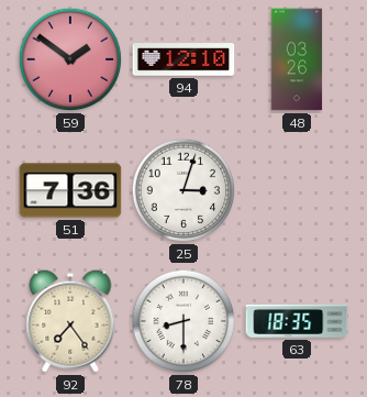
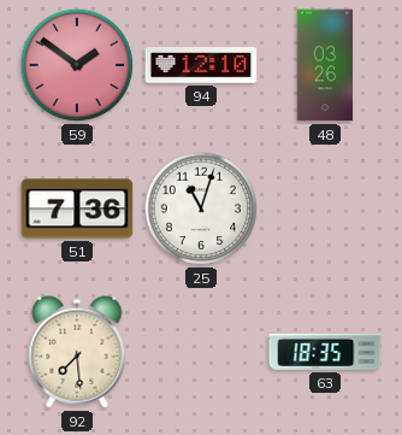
25: 3:03 -> 11:03 (201, 208)
92: 7:24 -> 7:29 (77, 352)
78: 8:30 -> none (183, 321)
